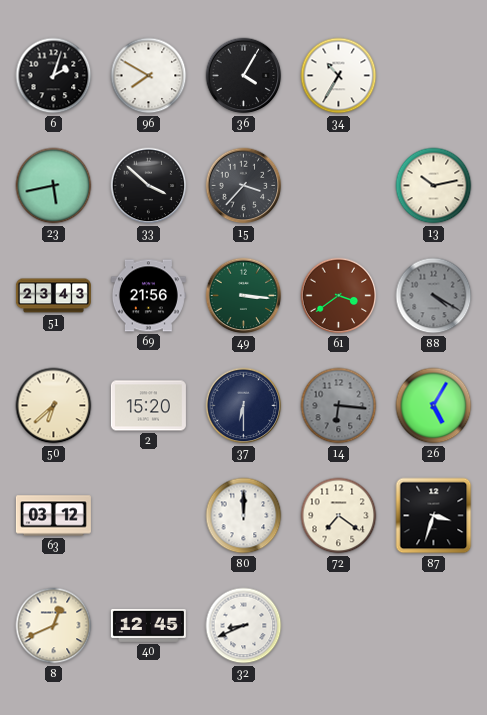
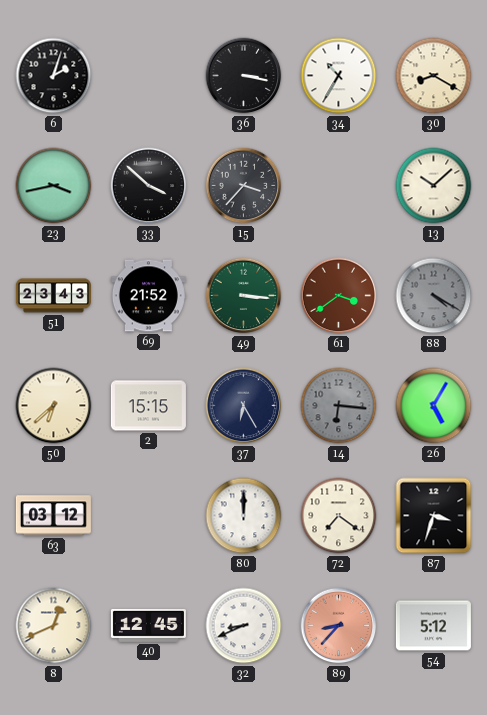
96: 7:50 -> none (149, 76)
36: 4:05 -> 3:17 (244, 76)
30: none -> 8:20 (434, 76)
23: 5:43 -> 3:43 (54, 186)
13: 10:13 -> 10:08 (434, 186)
69: 21:56 -> 21:52 (148, 296)
2: 15:20 -> 15:15 (148, 406)
37: 6:30 -> 6:25 (244, 406)
89: none -> 8:37 (339, 626)
54: none -> 5:12 (433, 626)
